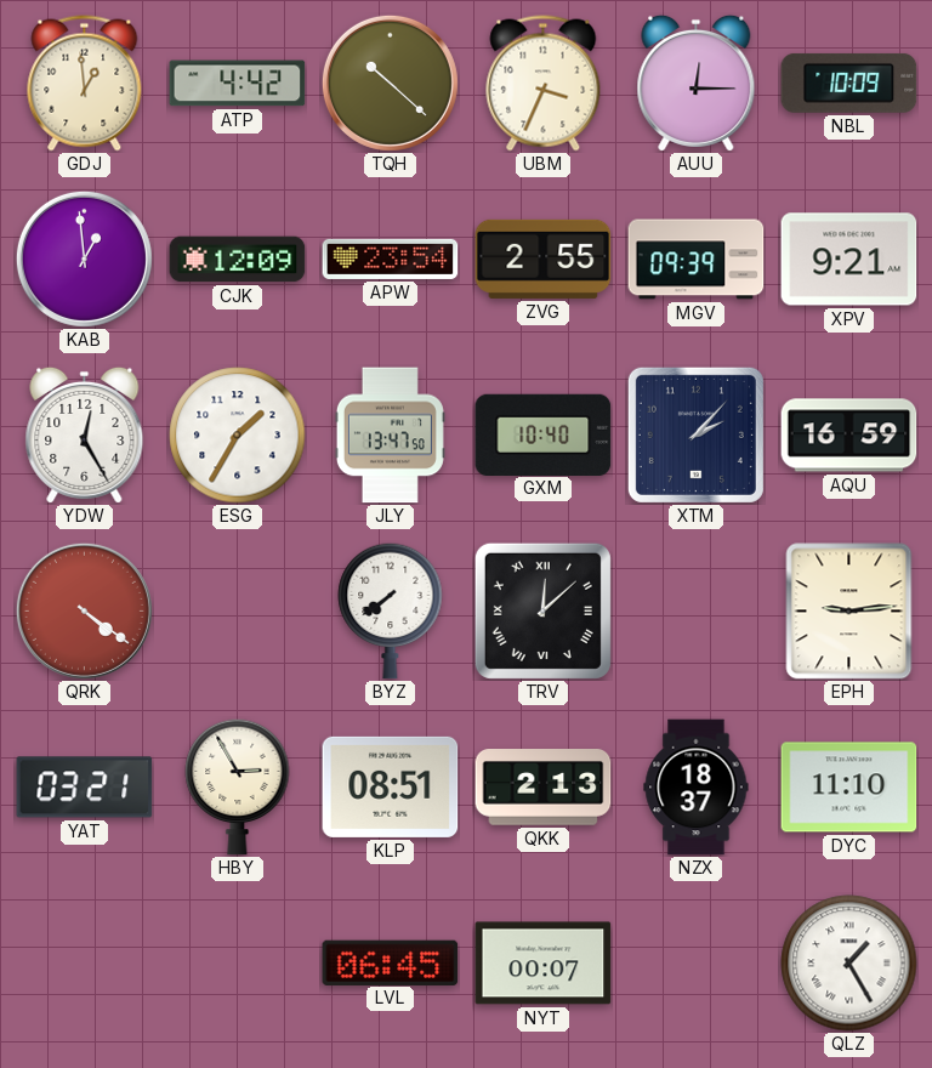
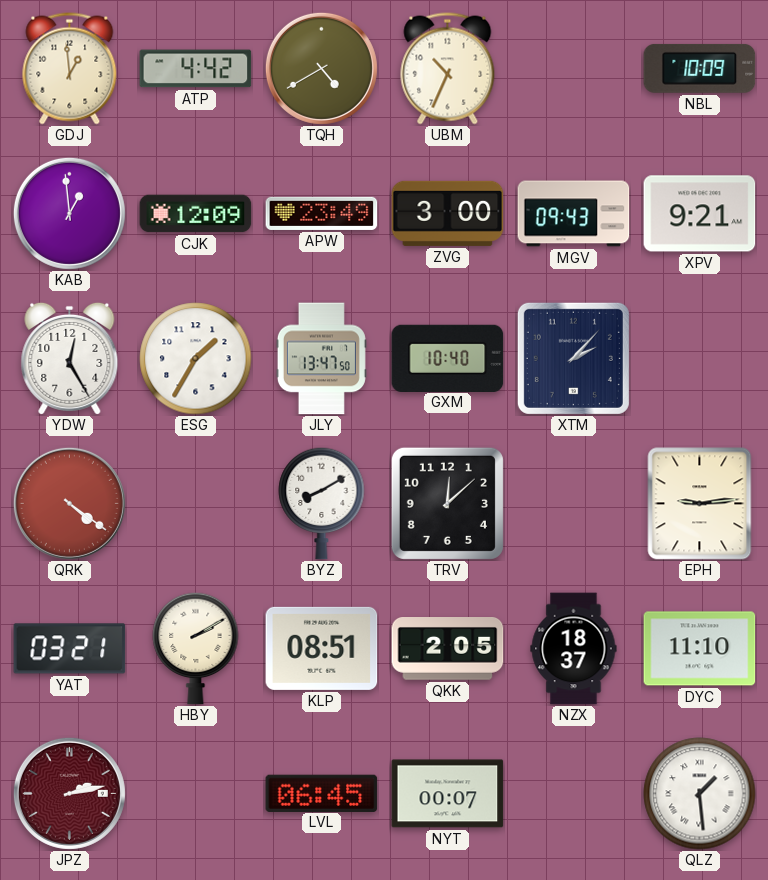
TQH: 10:22 -> 4:40 (321, 68)
UBM: 3:34 -> 10:34 (448, 69)
AUU: 12:15 -> none (697, 83)
APW: 23:54 -> 23:49 (322, 213)
ZVG: 2:55 -> 3:00 (448, 213)
MGV: 09:39 -> 09:43 (574, 214)
AQU: 16:59 -> none (849, 436)
BYZ: 7:39 -> 8:10 (322, 503)
TRV numerals: Roman -> Arabic (447, 503)
HBY: 2:55 -> 2:10 (196, 648)
QKK: 2:13 -> 2:05 (448, 649)
JPZ: none -> 2:13 (69, 793)
QLZ: 1:25 -> 1:29 (700, 794)
